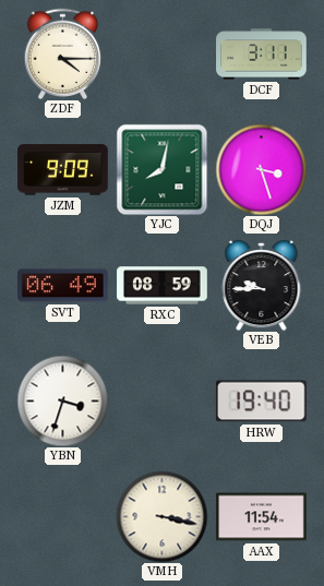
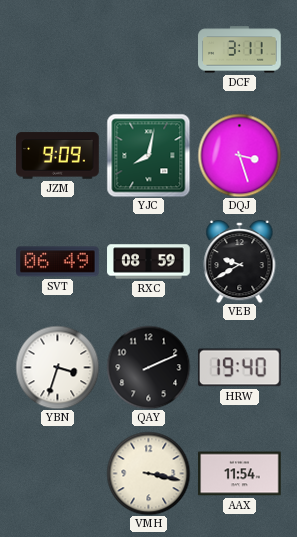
ZDF: 4:15 -> none (63, 53)
VEB: 9:45 -> 9:40 (240, 261)
QAY: none -> 2:11 (148, 367)
